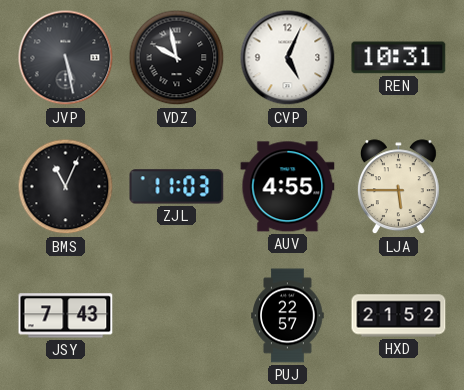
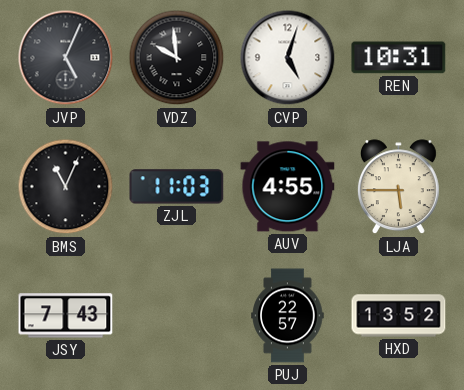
JVP: 5:28 -> 5:04 (66, 58)
VDZ: 9:58 -> 9:59 (177, 58)
CVP: 5:04 -> 5:03 (288, 58)
HXD: 21:52 -> 13:52 (399, 316)
